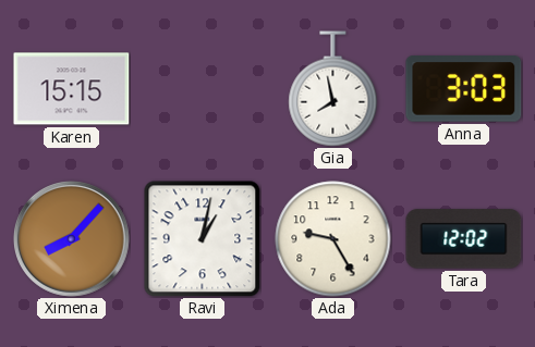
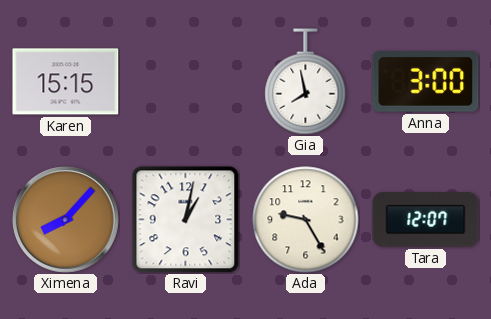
Anna: 3:03 -> 3:00 (426, 82)
Tara: 12:02 -> 12:07 (426, 220)
